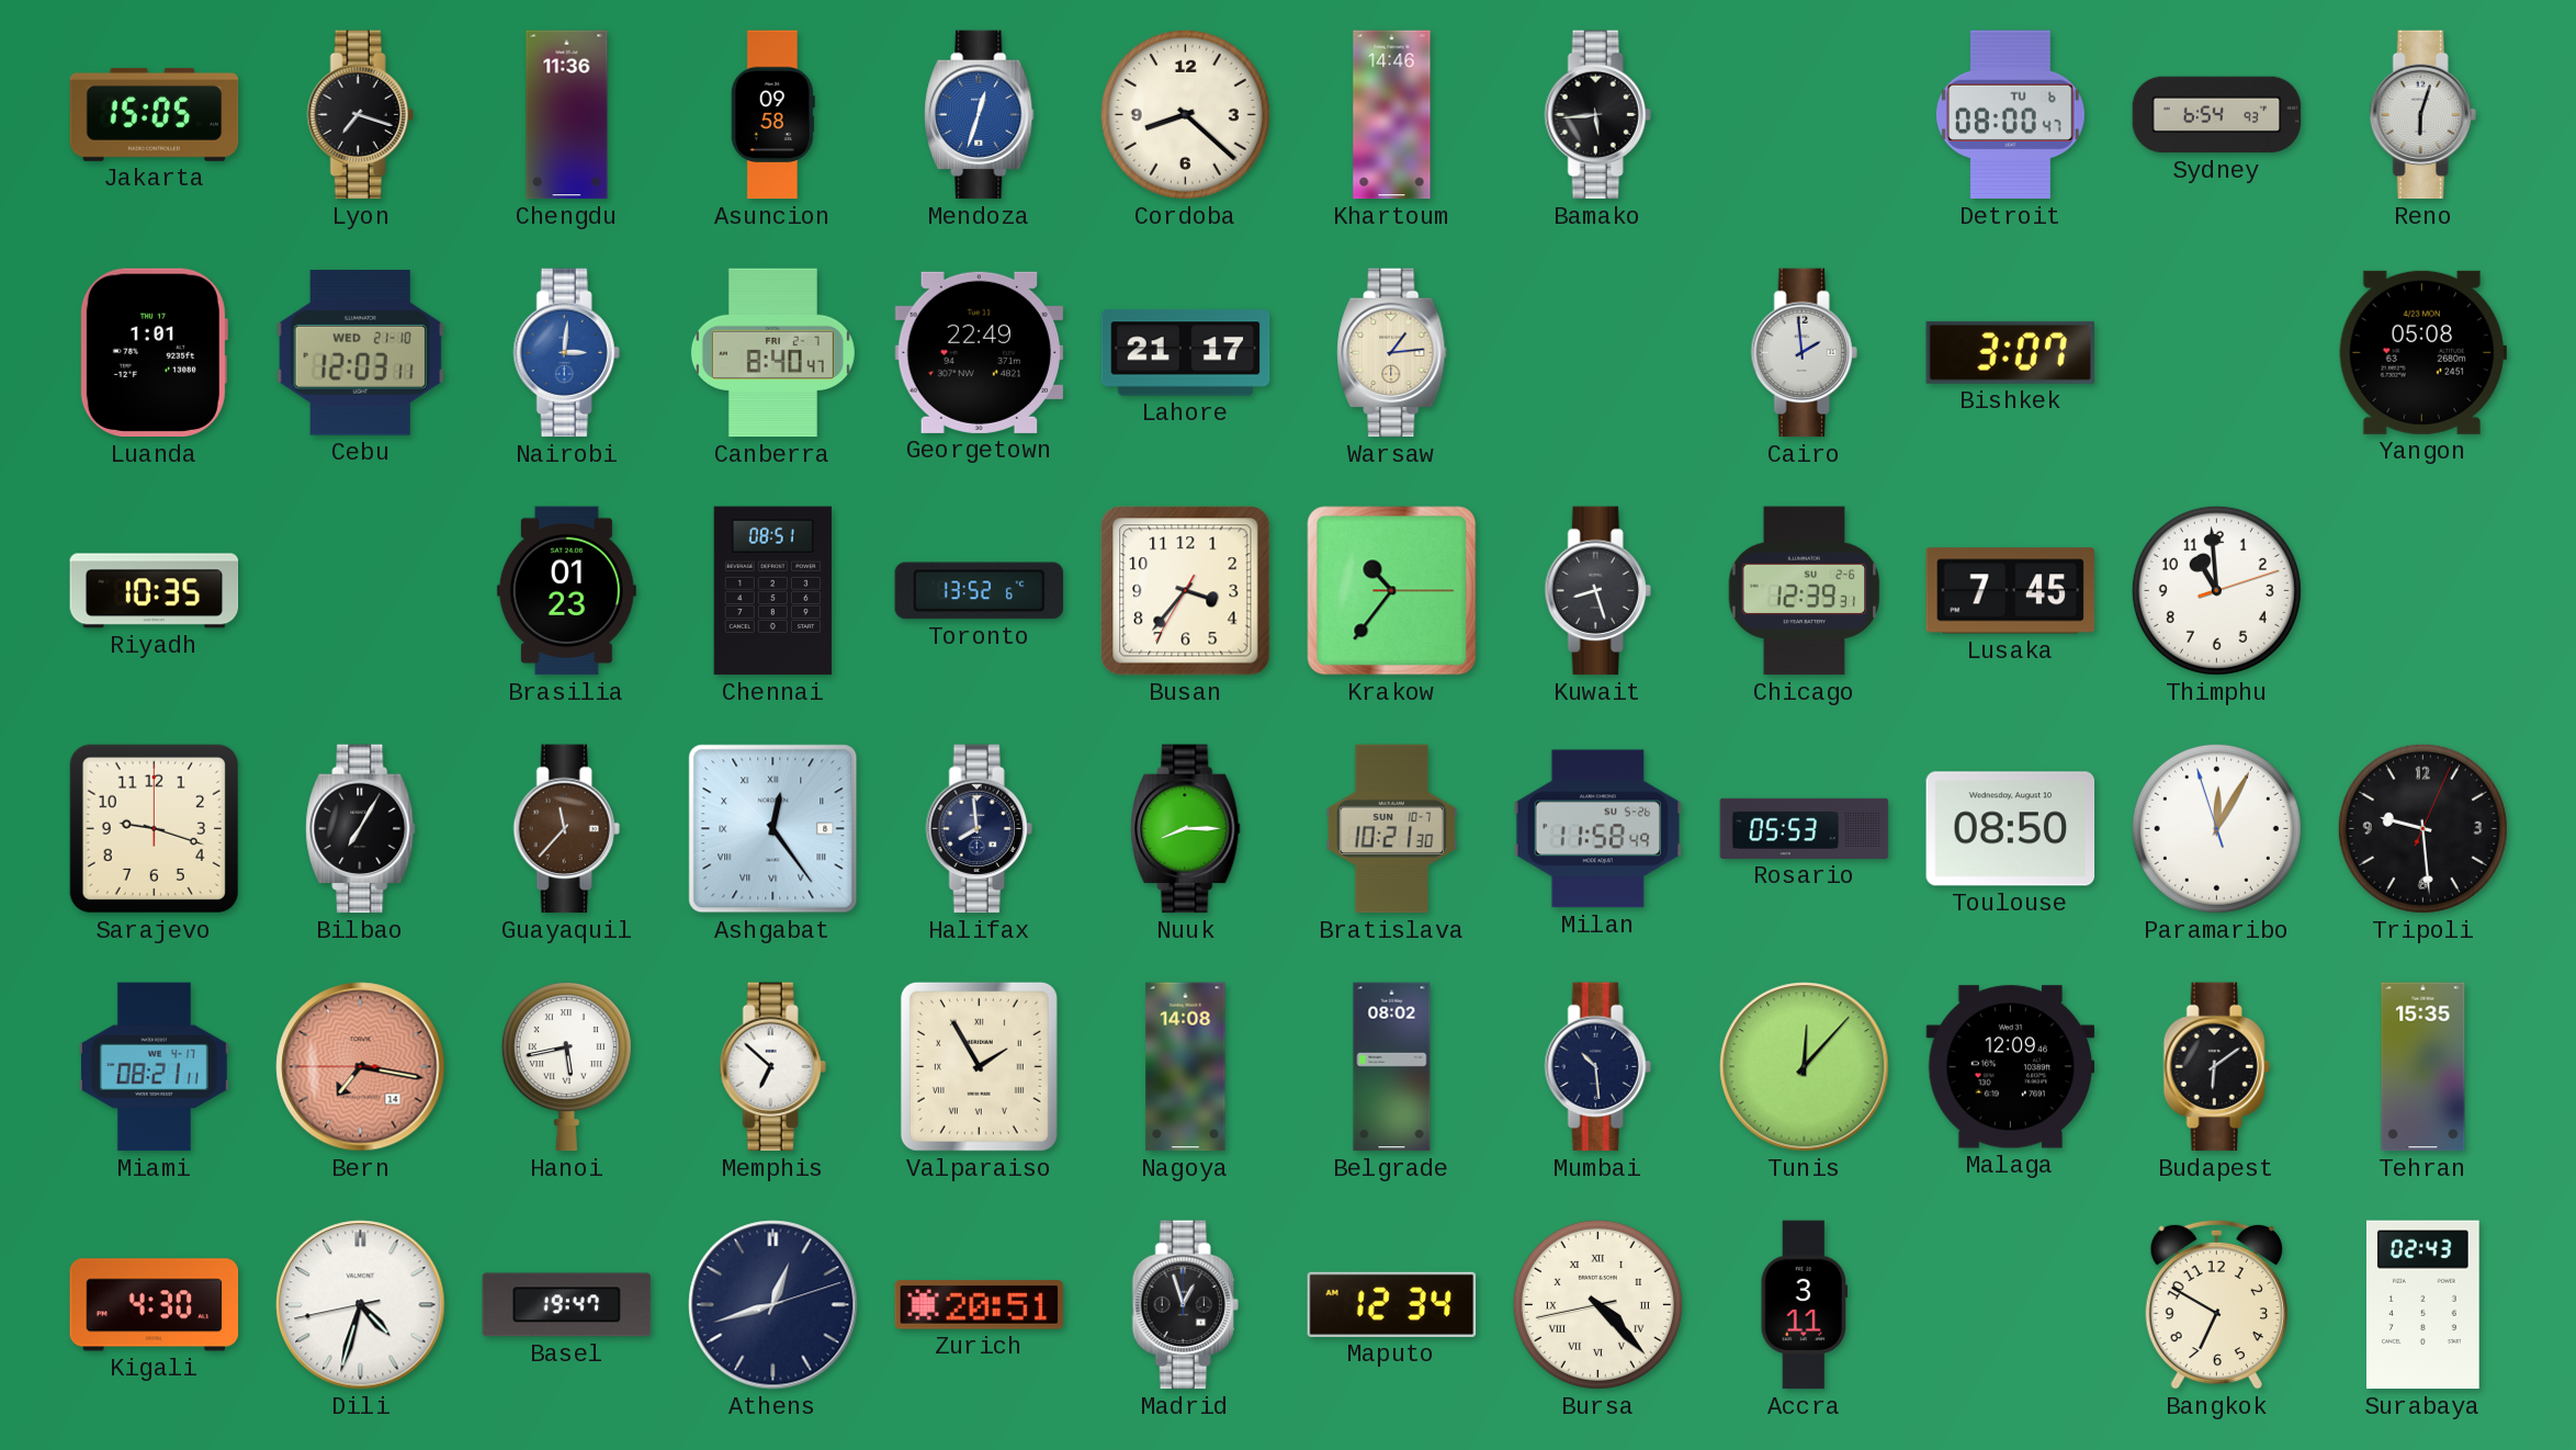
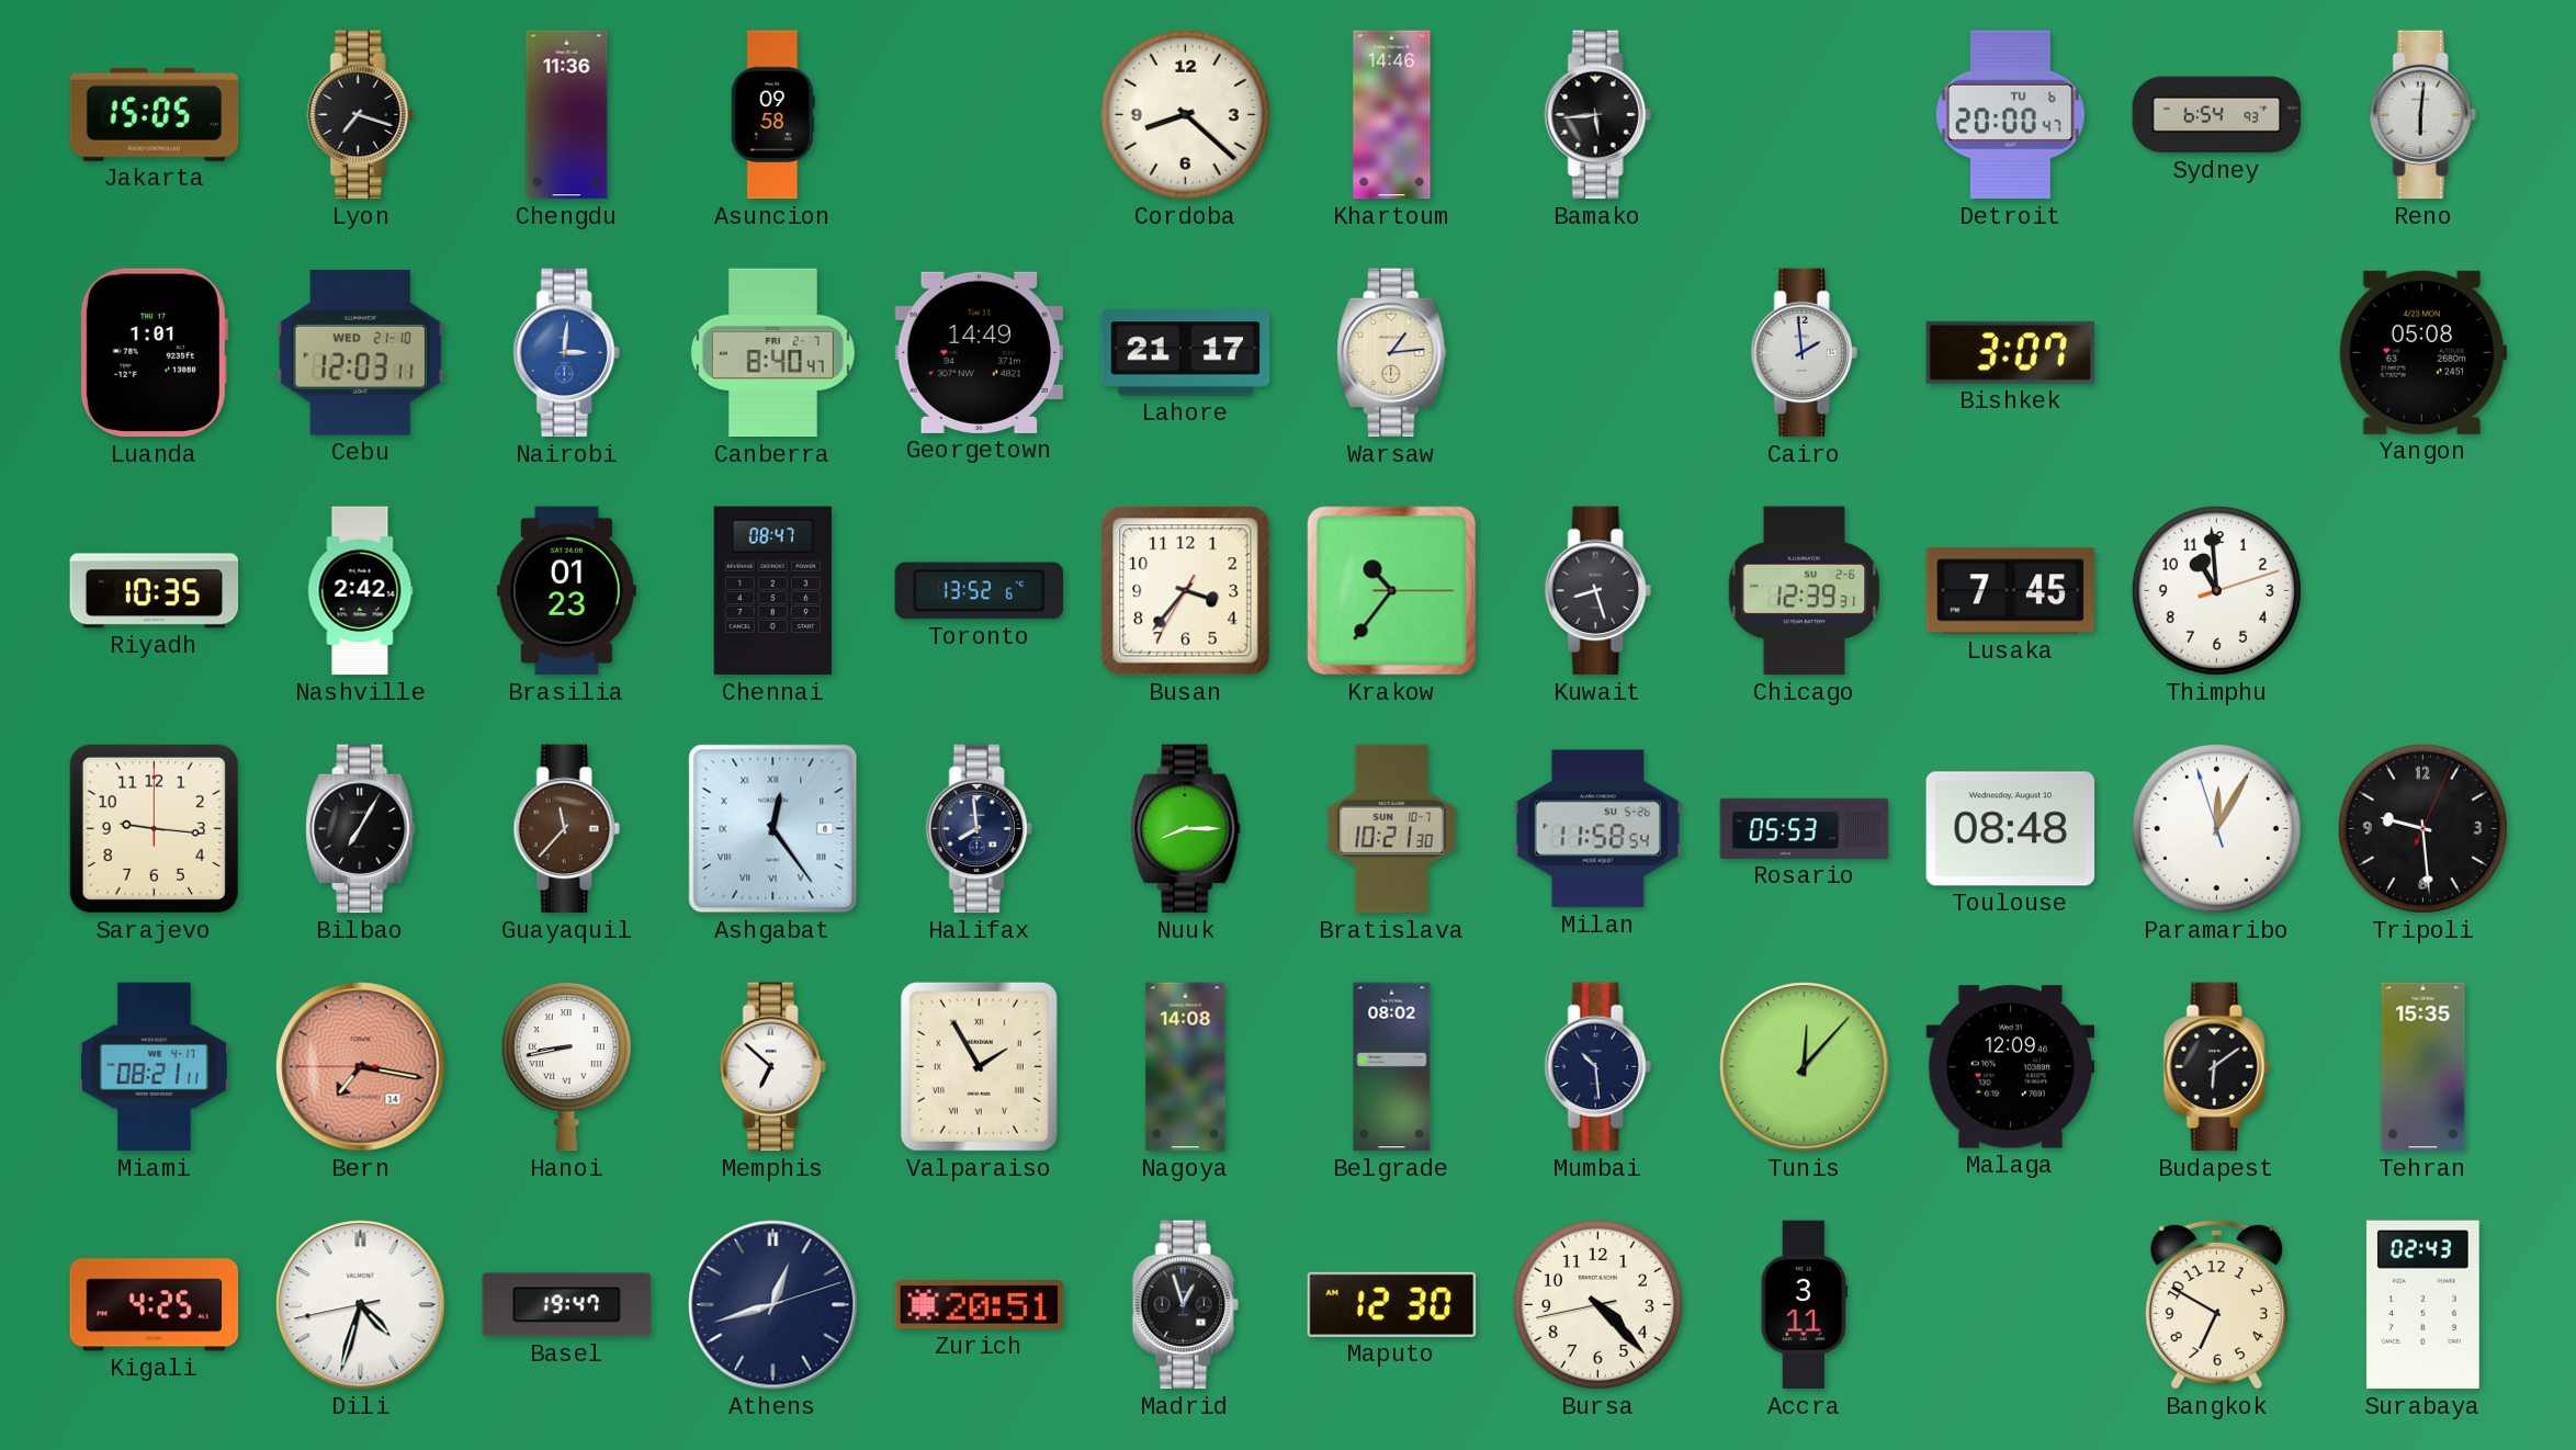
Mendoza: 12:33 -> none (980, 115)
Detroit: 08:00 -> 20:00 (2010, 115)
Reno: 6:03 -> 6:01 (2422, 115)
Georgetown: 22:49 -> 14:49 (980, 352)
Nashville: none -> 2:42 (361, 591)
Chennai: 08:51 -> 08:47 (772, 591)
Sarajevo: 9:18 -> 9:16 (154, 828)
Milan: 11:58:49 -> 11:58:54 (1598, 829)
Toulouse: 08:50 -> 08:48 (2011, 829)
Hanoi: 5:43 -> 8:43 (566, 1067)
Kigali: 4:30 -> 4:25 (155, 1305)
Maputo: 12:34 -> 12:30 (1392, 1304)
Bursa numerals: Roman -> Arabic (1597, 1304)
